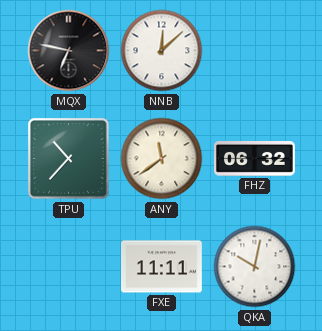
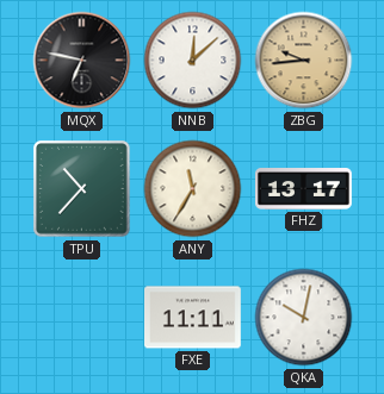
ZBG: none -> 9:44 (304, 61)
ANY: 11:39 -> 11:35 (193, 189)
FHZ: 06:32 -> 13:17 (304, 189)
